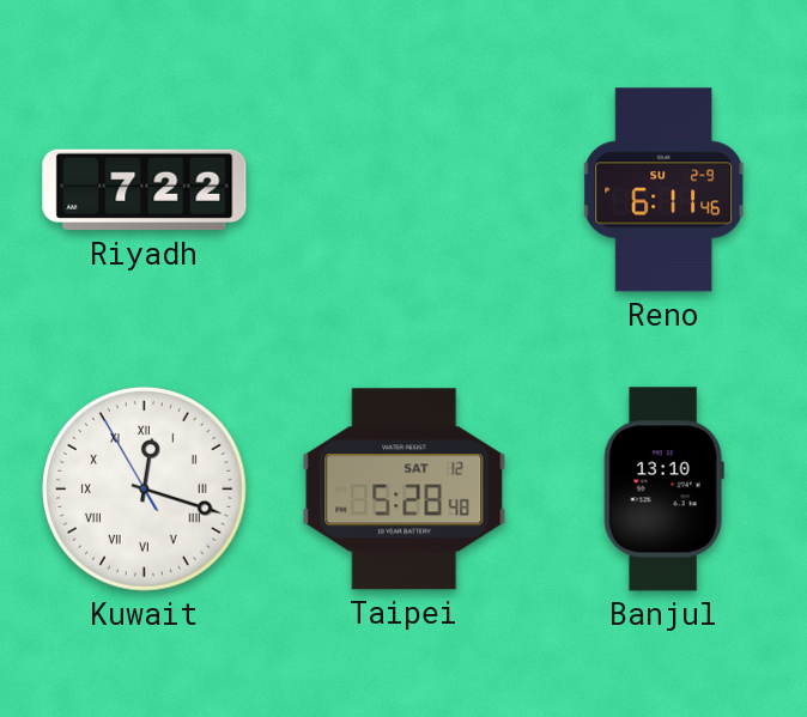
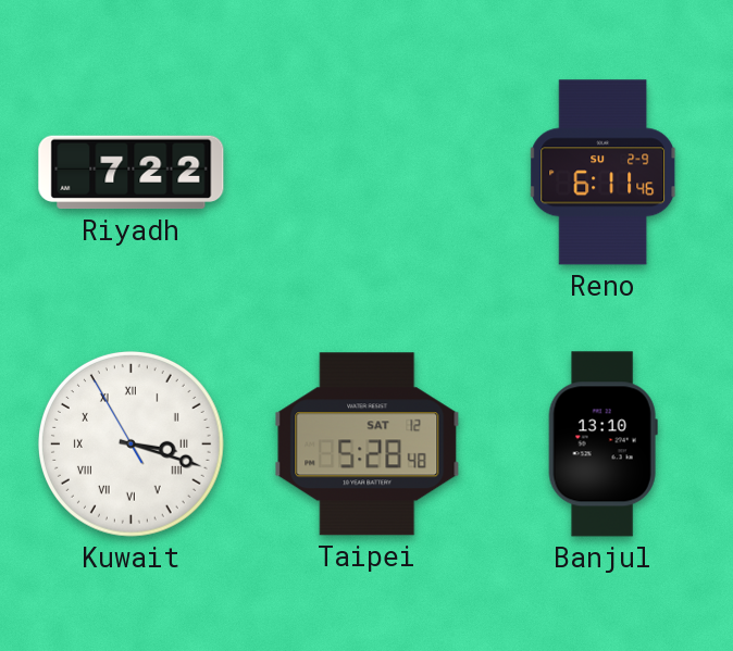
Kuwait: 12:17 -> 3:17 (131, 443)
